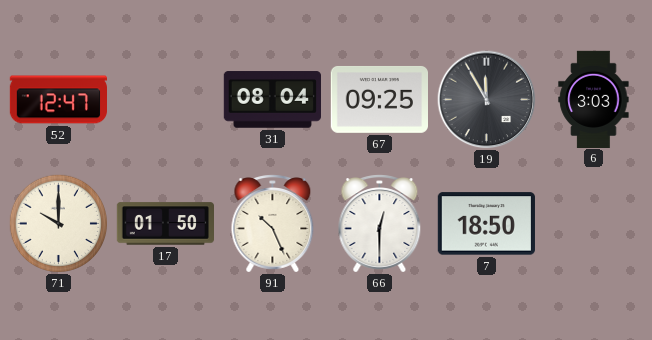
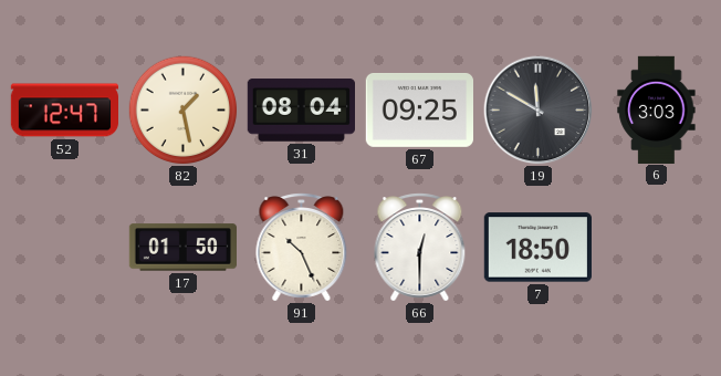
82: none -> 1:28 (184, 111)
19: 11:55 -> 11:50 (539, 111)
71: 10:00 -> none (59, 224)
